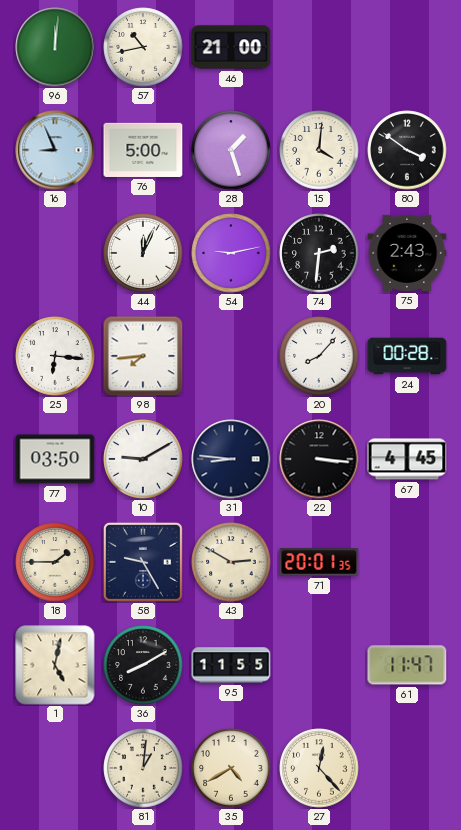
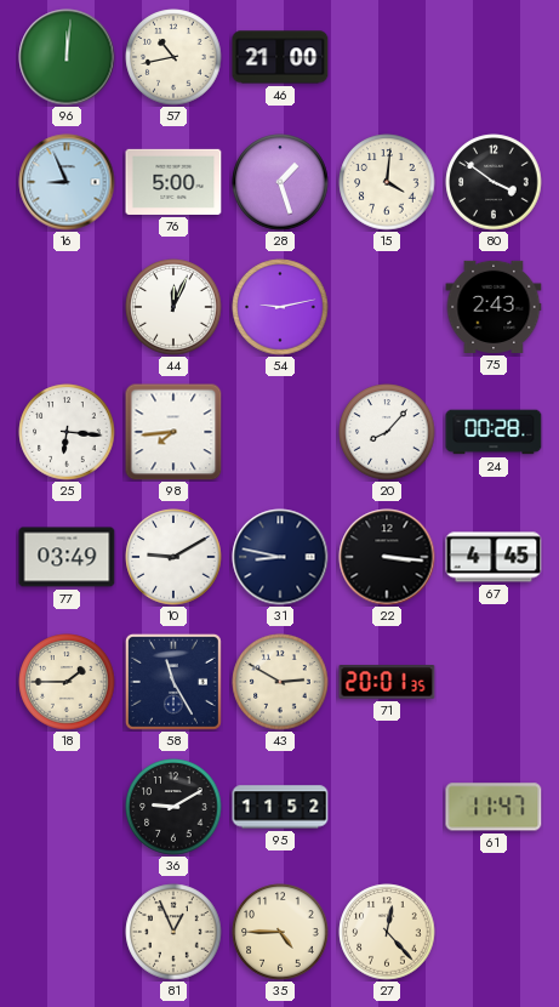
74: 2:31 -> none (319, 253)
77: 03:50 -> 03:49 (67, 557)
31: 8:46 -> 8:47 (280, 557)
58: 9:25 -> 11:25 (173, 682)
1: 5:02 -> none (55, 665)
36: 8:10 -> 9:10 (173, 807)
95: 11:55 -> 11:52 (280, 807)
81: 1:01 -> 12:56 (173, 932)
35: 4:40 -> 4:45 (280, 932)
